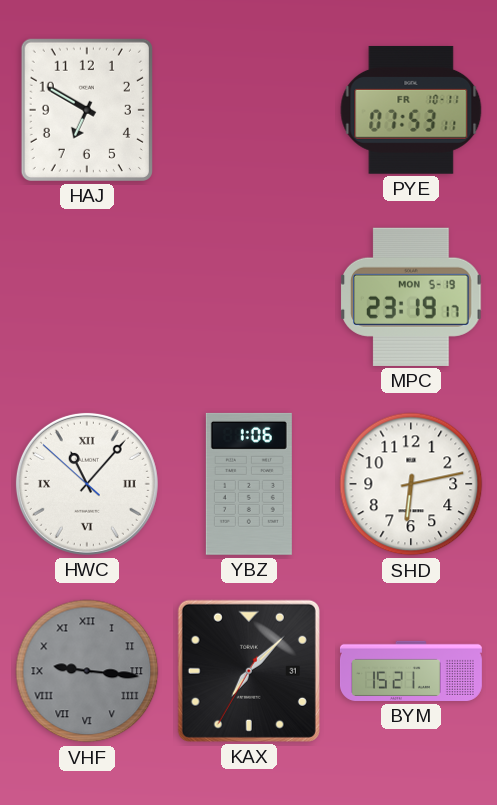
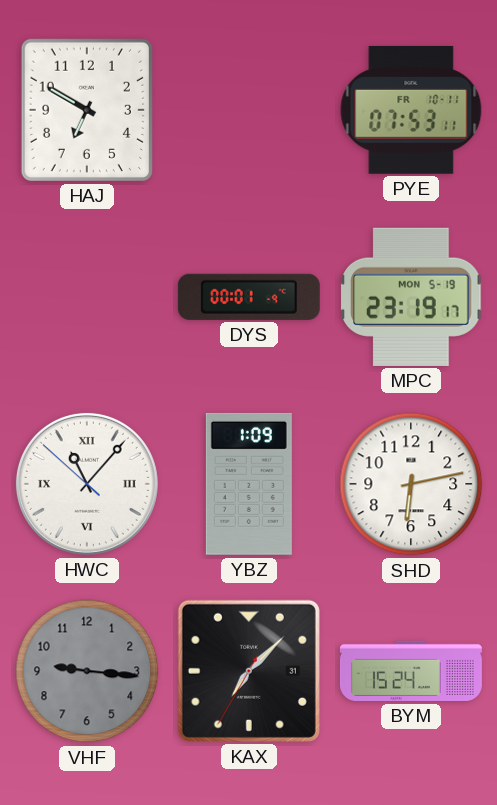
DYS: none -> 00:01 (249, 297)
YBZ: 1:06 -> 1:09 (249, 484)
VHF numerals: Roman -> Arabic (87, 671)
BYM: 15:21 -> 15:24 (411, 671)
